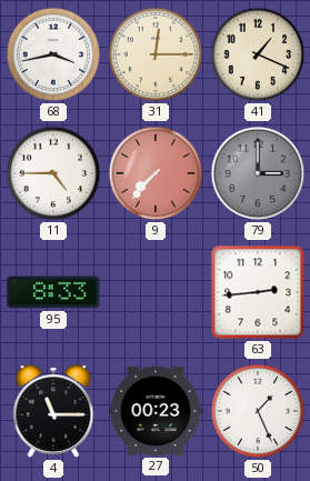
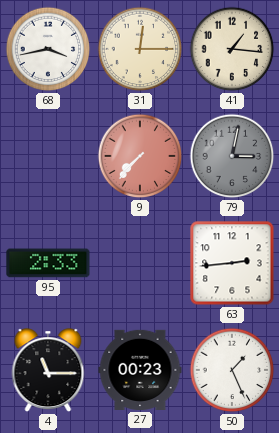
41: 1:19 -> 1:16 (232, 49)
11: 4:45 -> none (53, 173)
79: 3:00 -> 3:02 (232, 156)
95: 8:33 -> 2:33 (48, 263)
